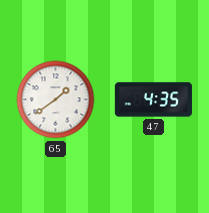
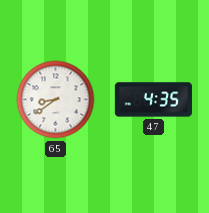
65: 1:39 -> 8:39 (56, 100)
